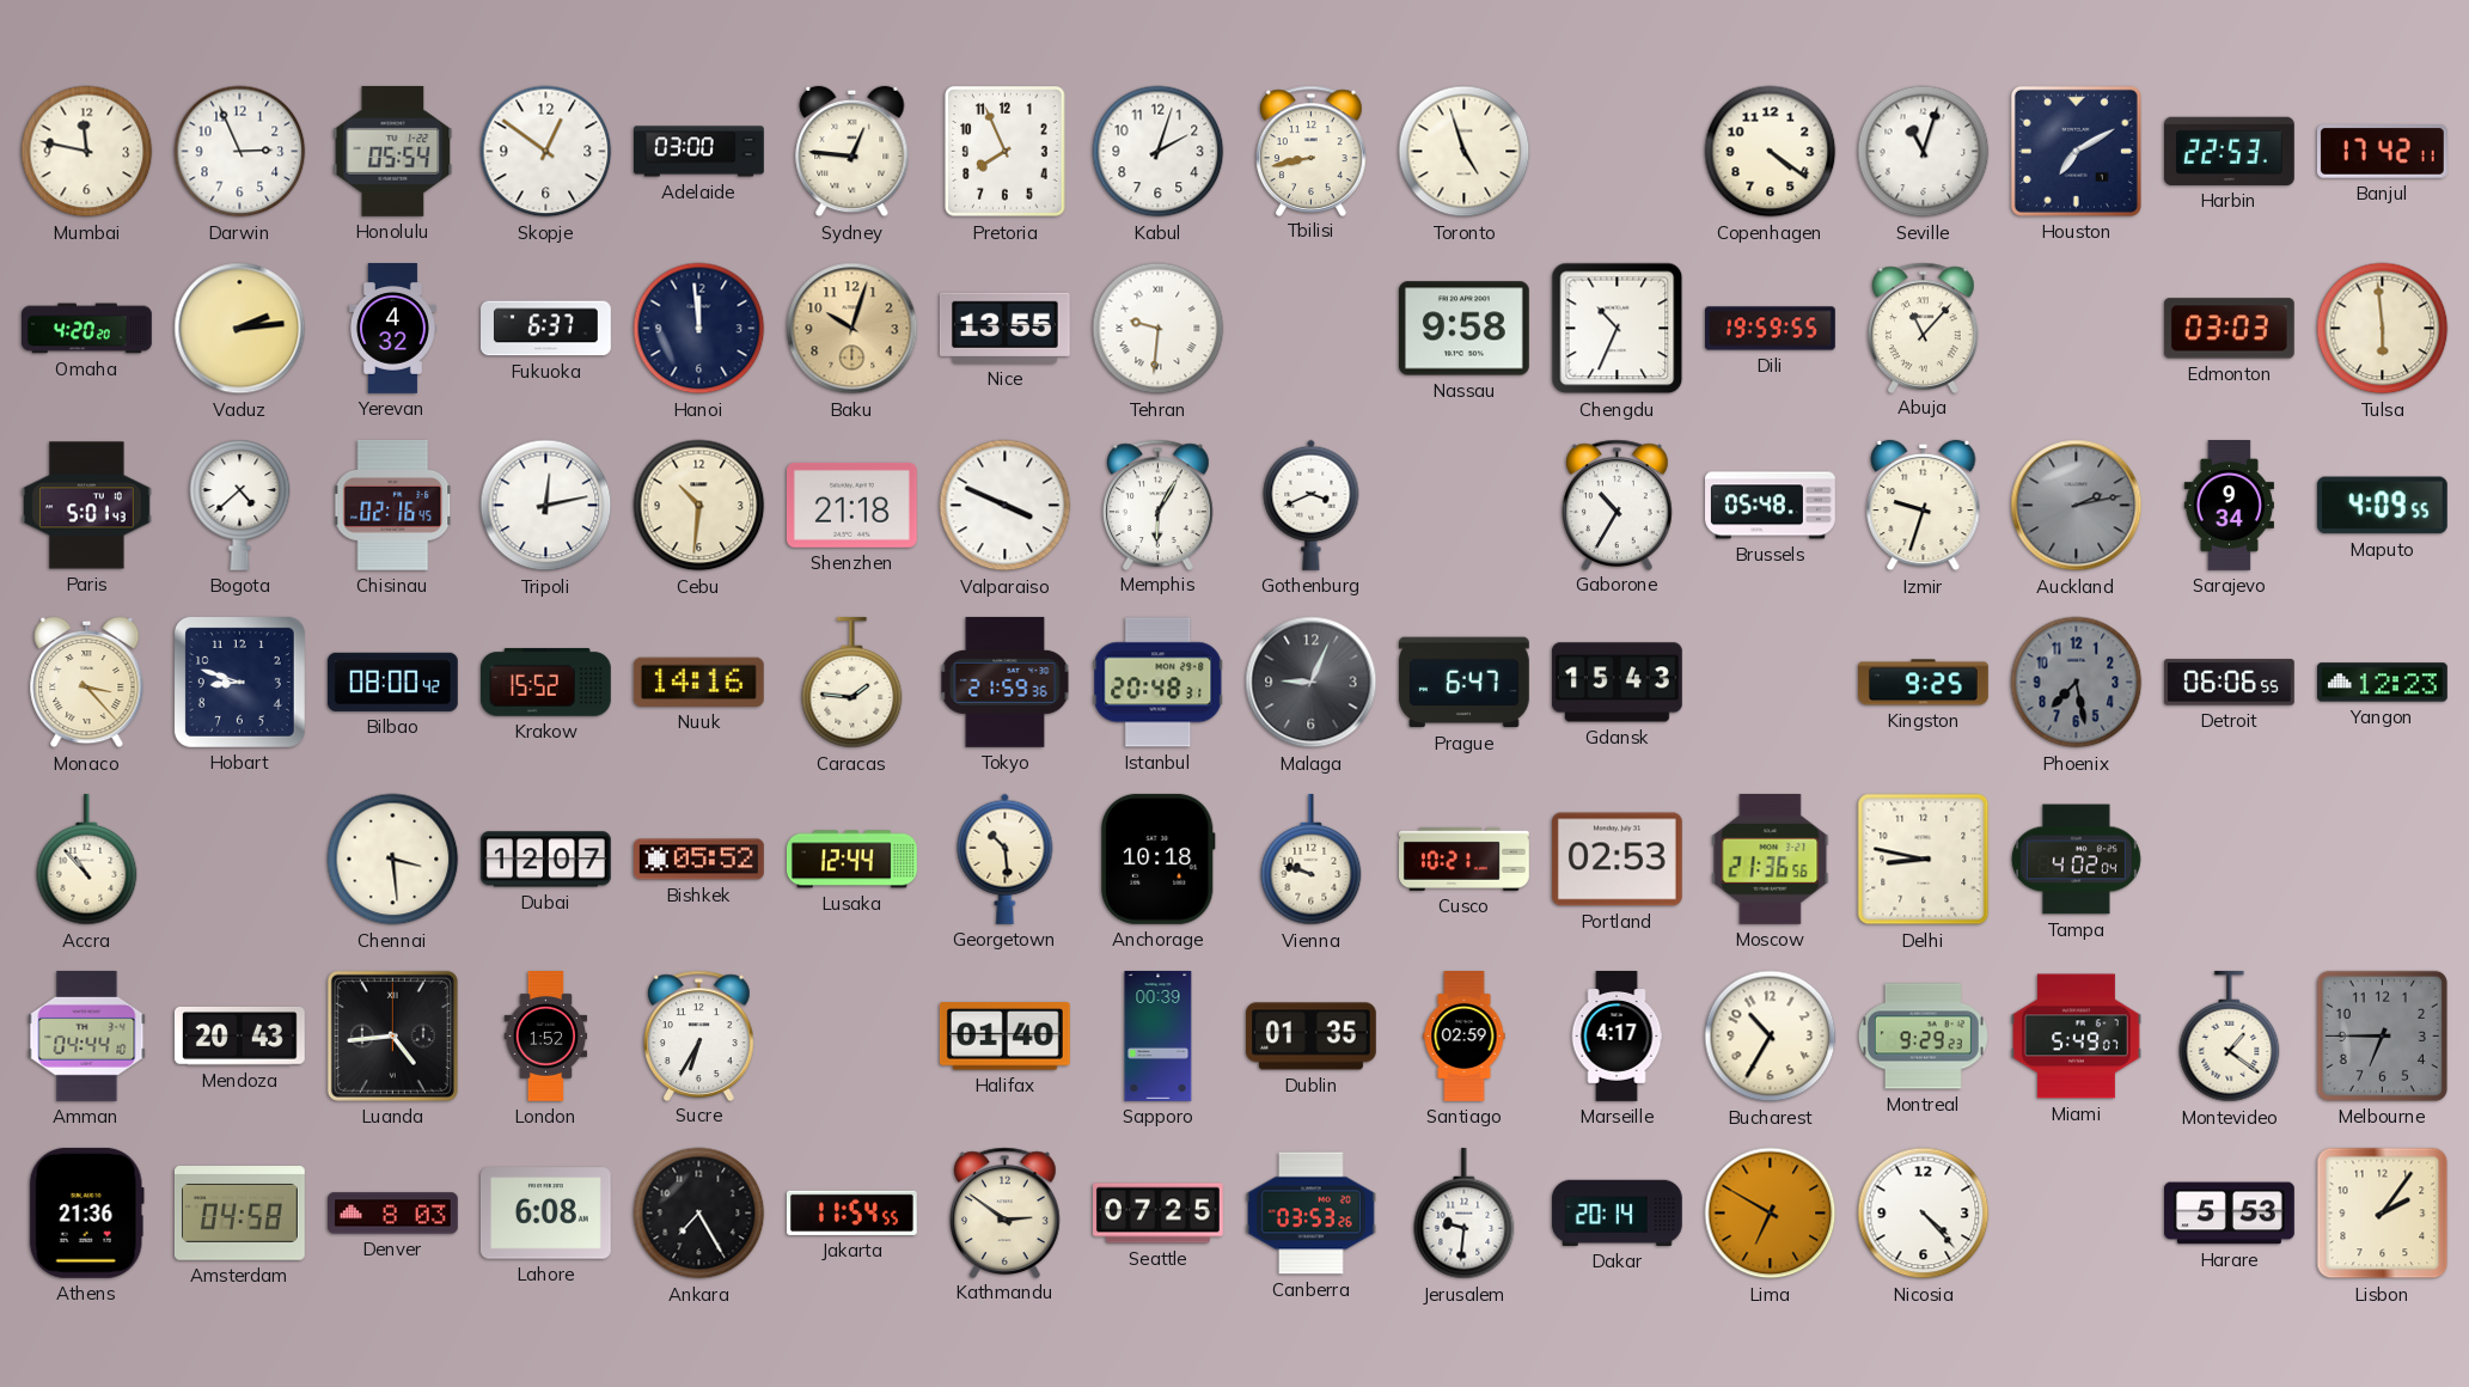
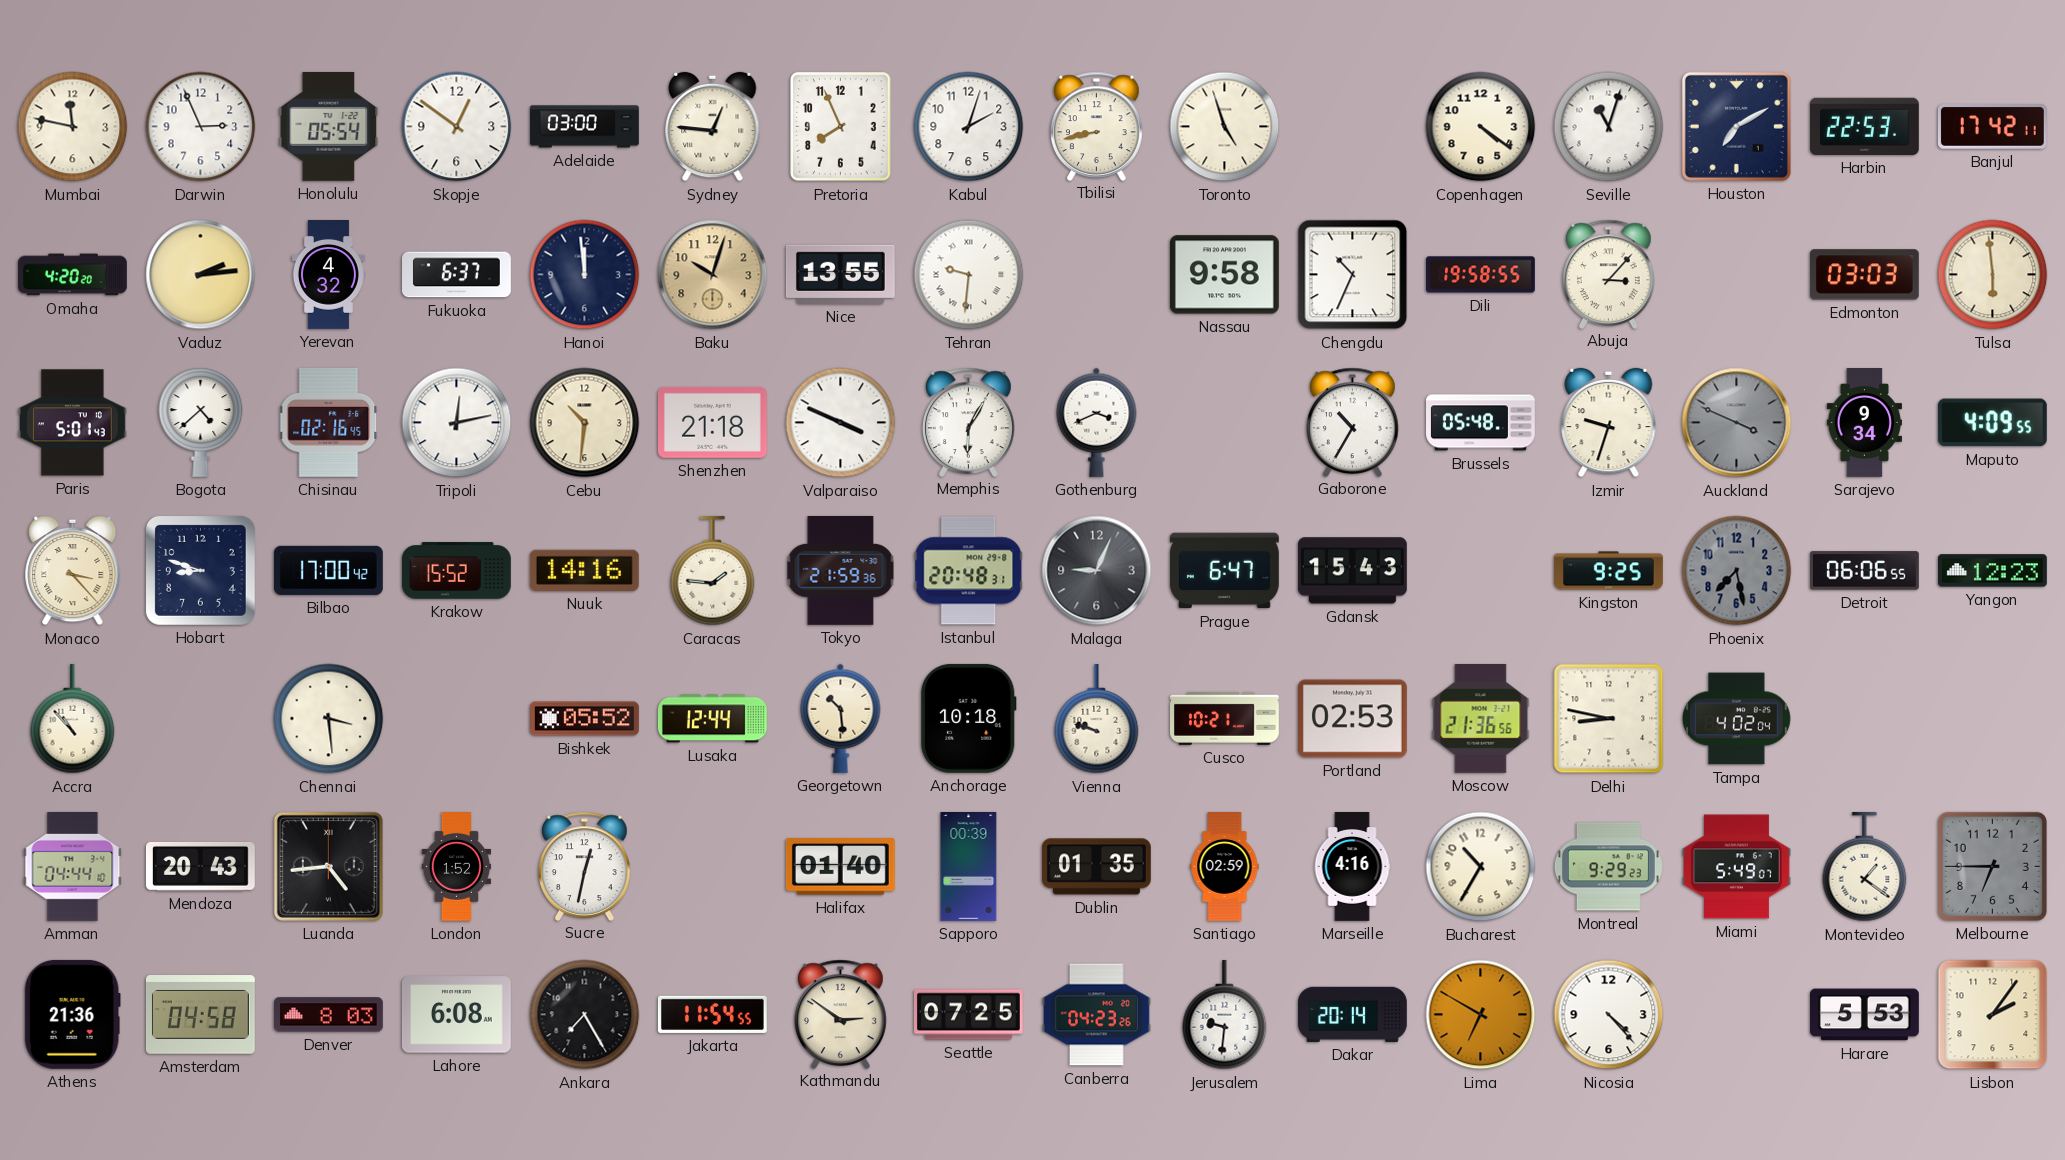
Dili: 19:59 -> 19:58 (1481, 275)
Abuja: 11:07 -> 3:07 (1609, 274)
Auckland: 2:13 -> 3:49 (1737, 423)
Bilbao: 08:00 -> 17:00 (328, 570)
Dubai: 12:07 -> none (545, 860)
Sucre: 6:35 -> 12:32 (585, 866)
Marseille: 4:17 -> 4:16 (1352, 867)
Canberra: 03:53 -> 04:23 (1097, 1015)
